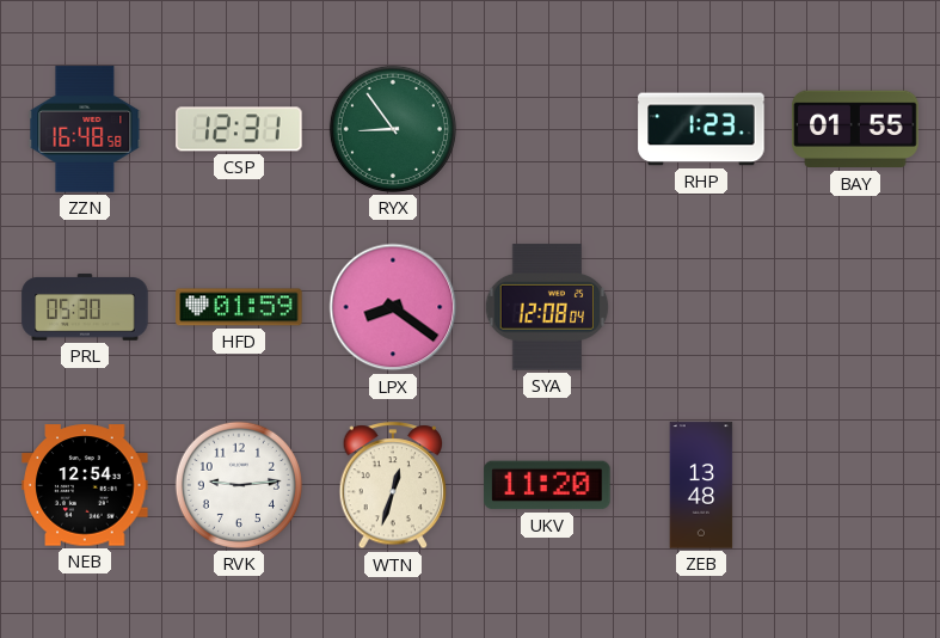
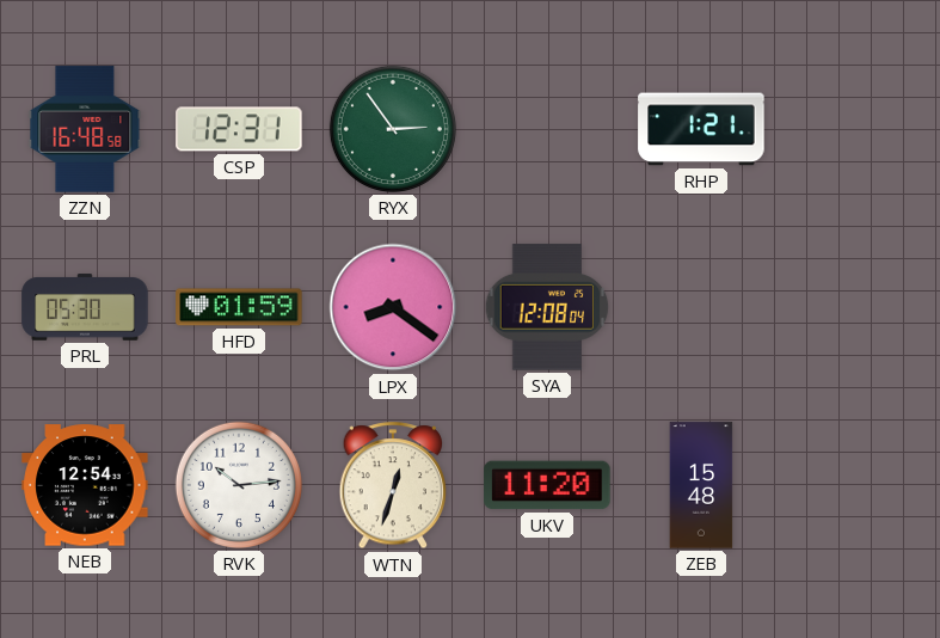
RYX: 8:54 -> 2:54 (393, 129)
RHP: 1:23 -> 1:21 (701, 129)
BAY: 01:55 -> none (855, 129)
RVK: 9:14 -> 10:14 (239, 485)
ZEB: 13:48 -> 15:48 (701, 485)
